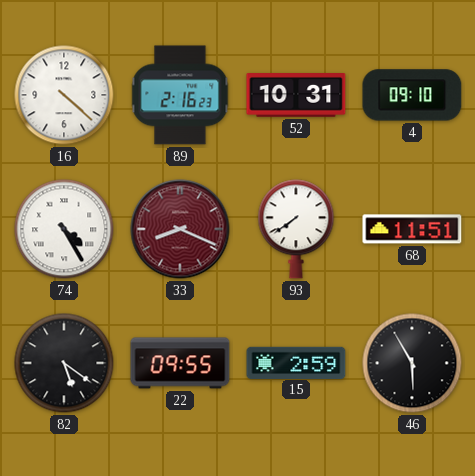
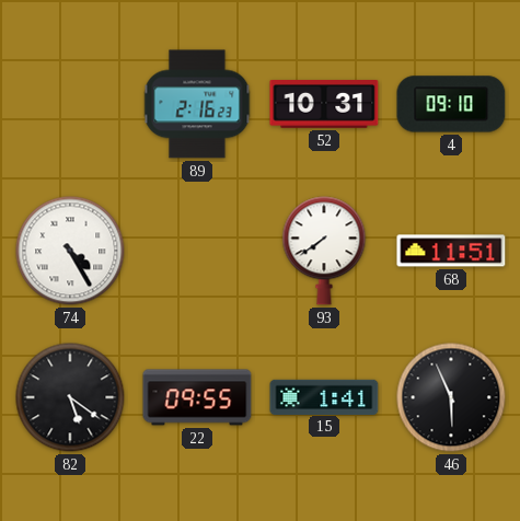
16: 4:22 -> none (64, 95)
33: 8:19 -> none (180, 229)
15: 2:59 -> 1:41 (324, 396)
46: 5:55 -> 5:56 (451, 397)
